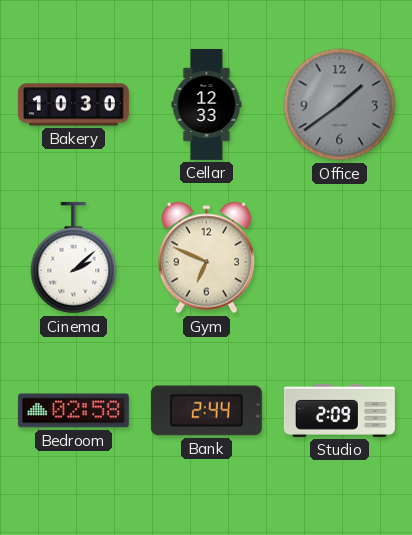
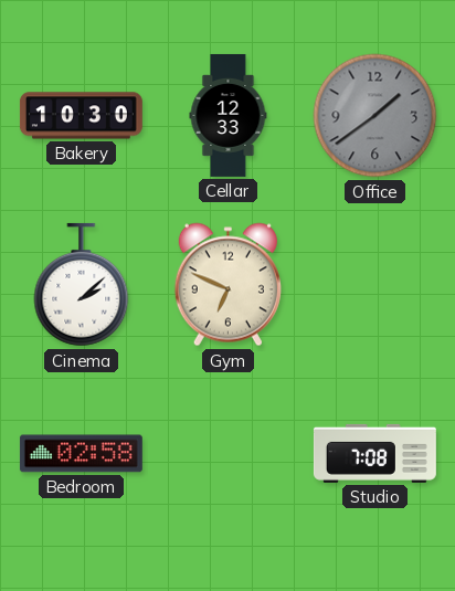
Bank: 2:44 -> none (206, 411)
Studio: 2:09 -> 7:08 (374, 453)
